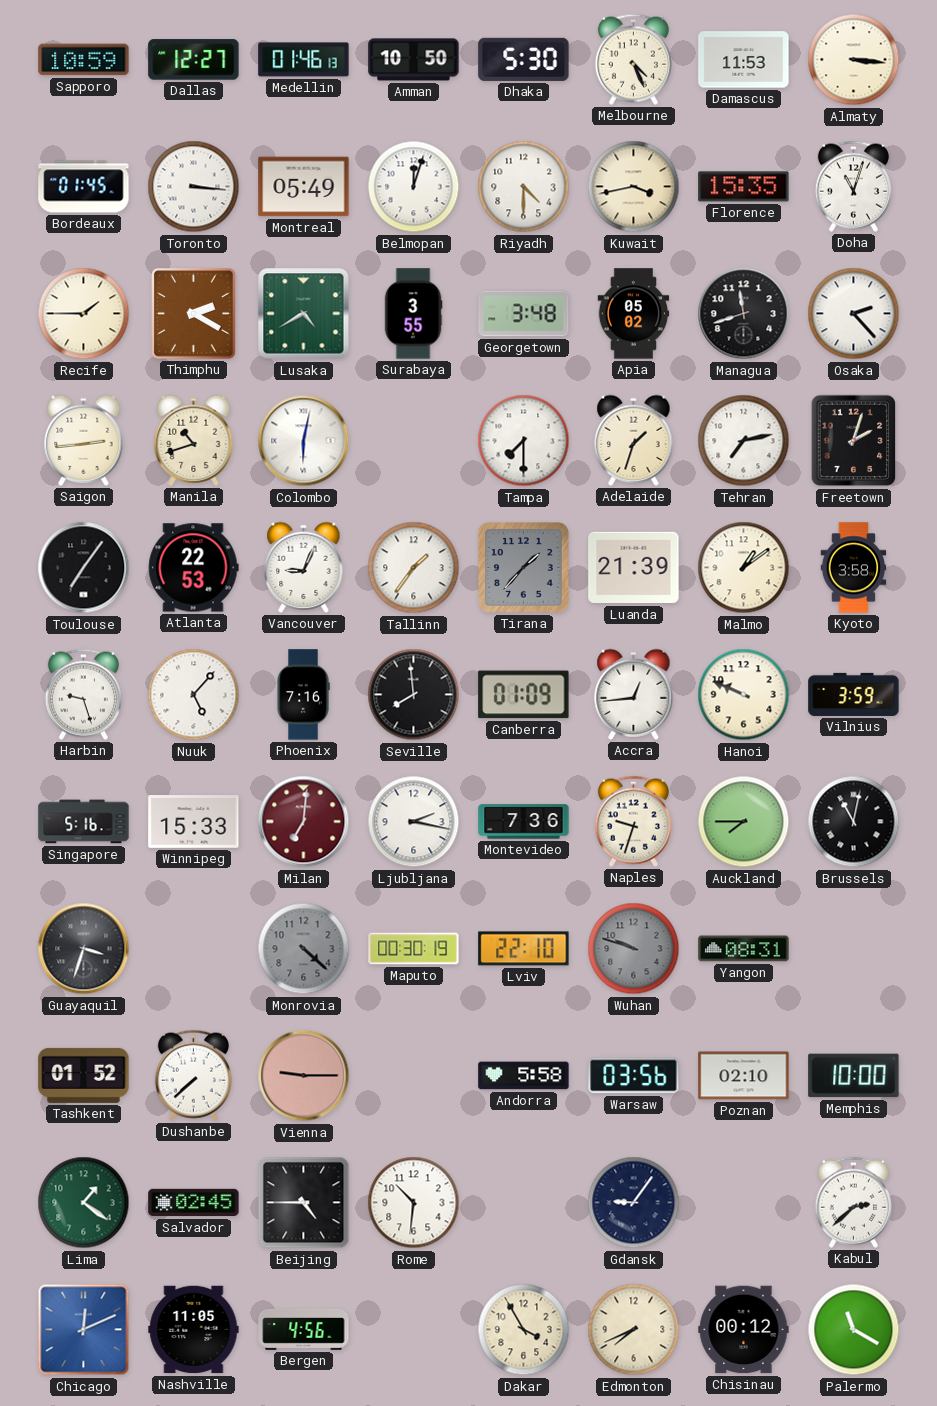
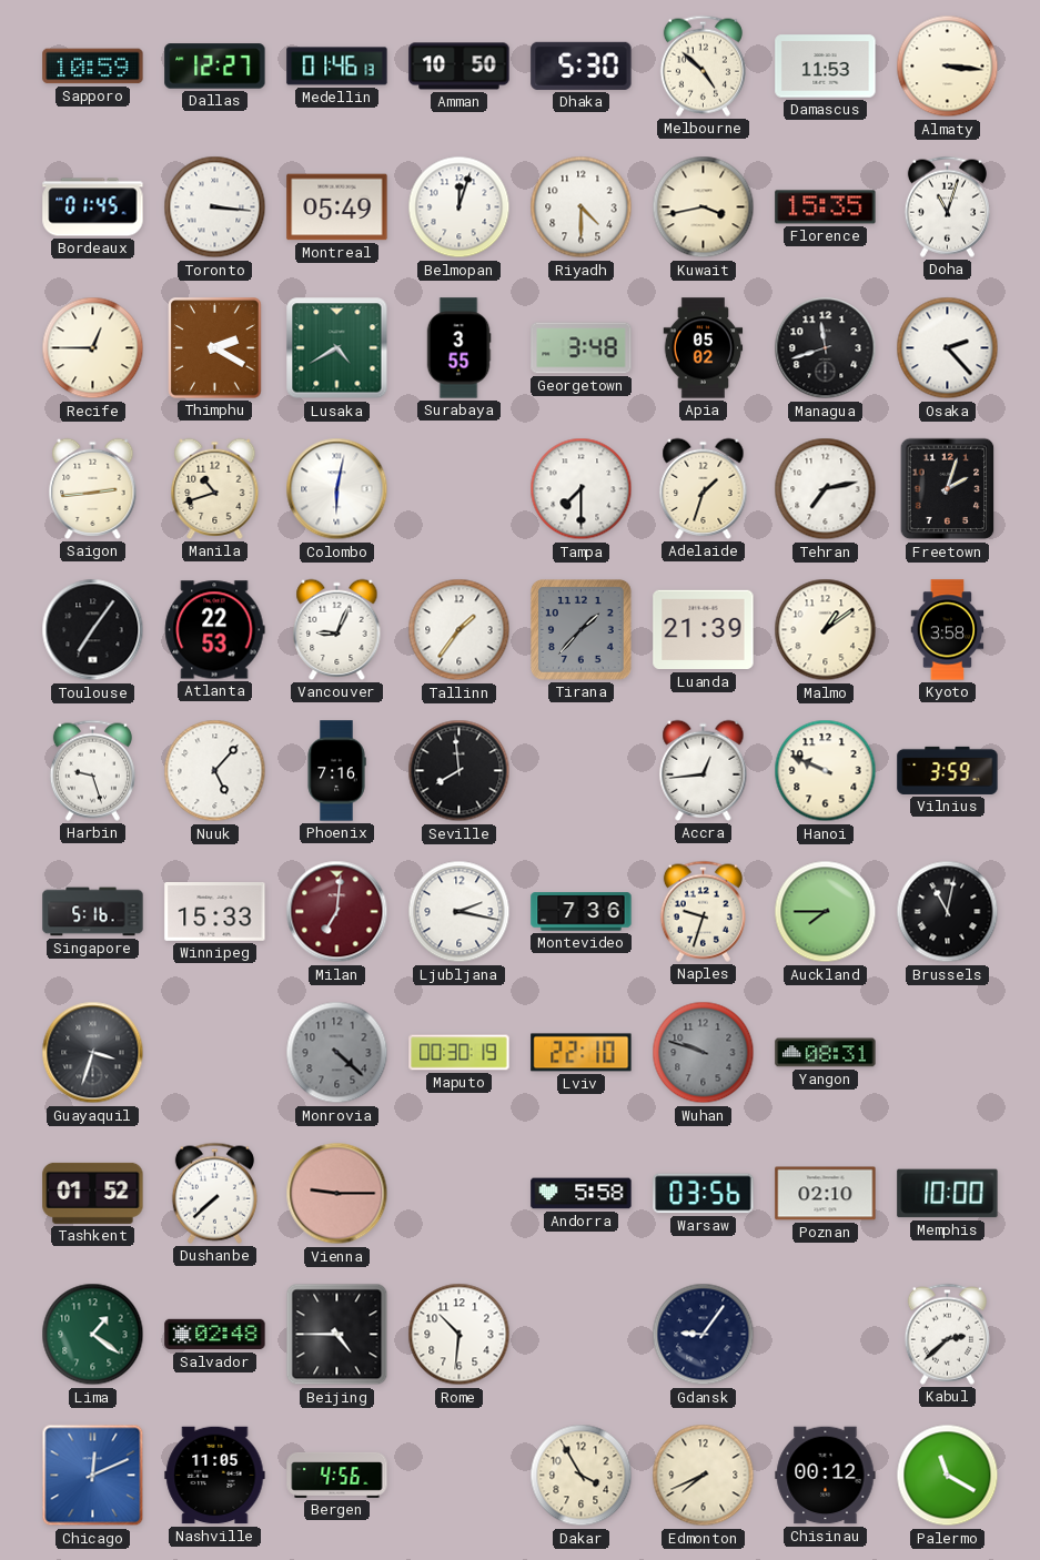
Melbourne: 4:26 -> 4:52 (703, 65)
Recife: 1:45 -> 12:45 (93, 348)
Canberra: 01:09 -> none (524, 695)
Salvador: 02:45 -> 02:48 (215, 1335)
